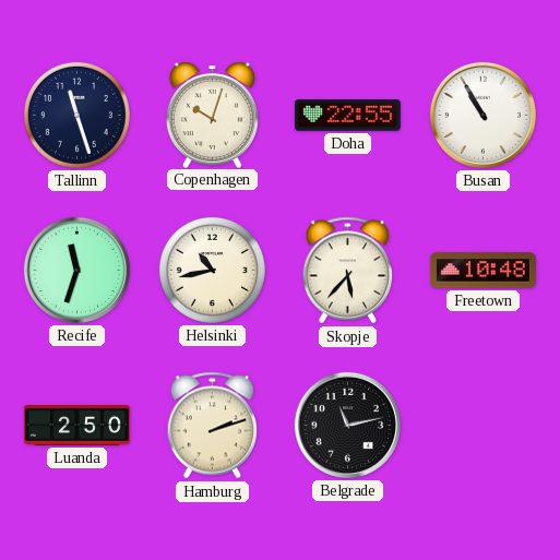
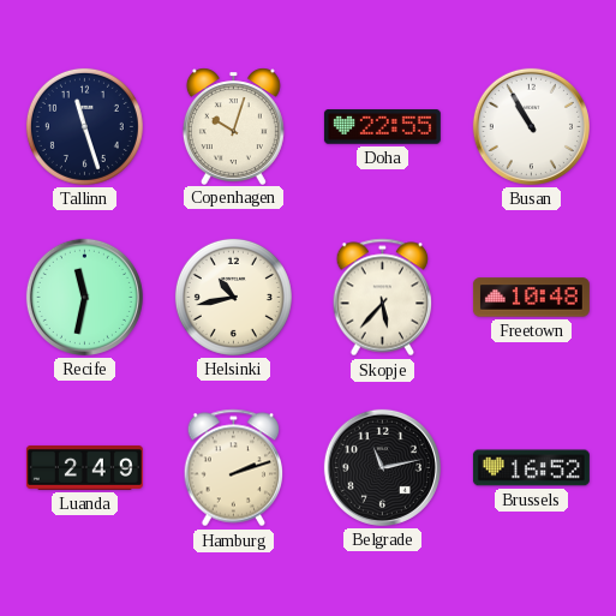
Recife: 11:33 -> 11:32 (84, 297)
Luanda: 2:50 -> 2:49 (84, 467)
Brussels: none -> 16:52 (531, 468)
